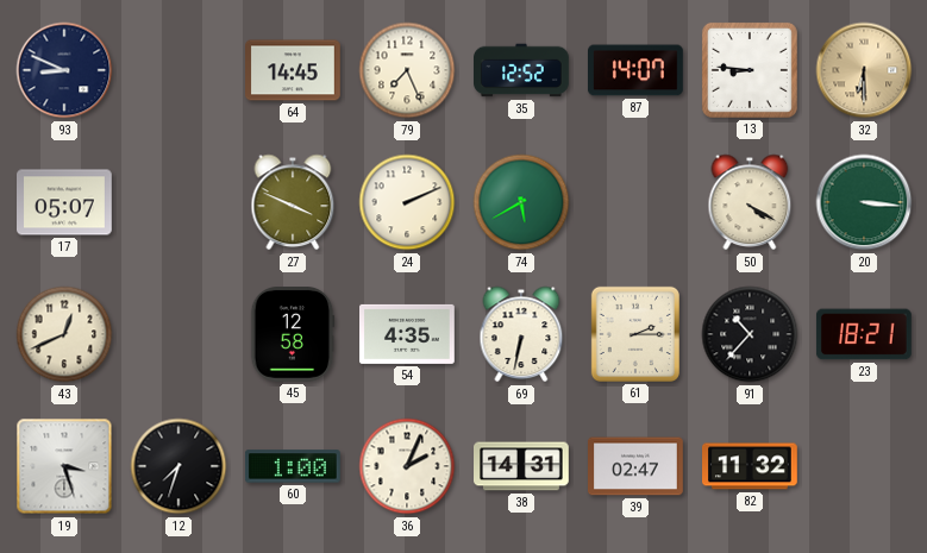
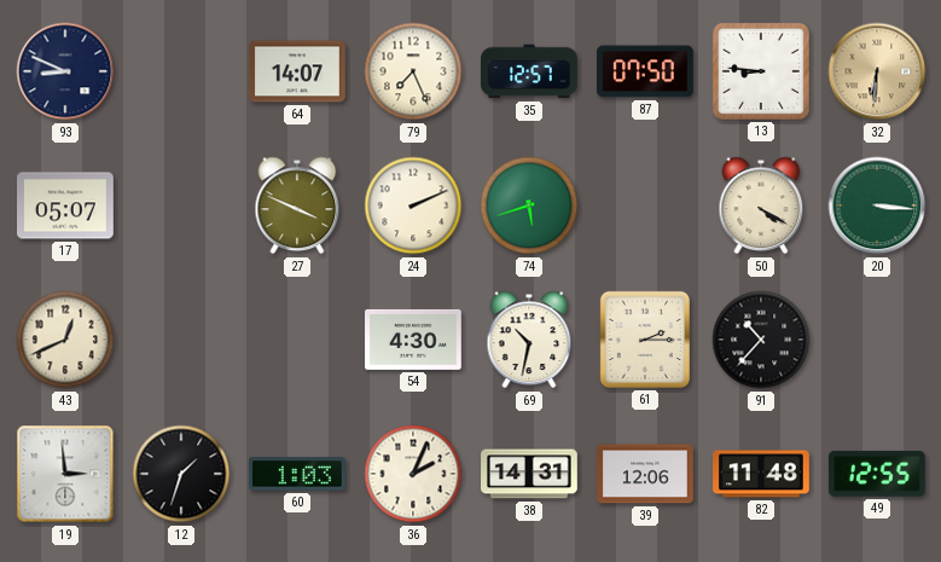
64: 14:45 -> 14:07 (298, 71)
35: 12:52 -> 12:57 (530, 71)
87: 14:07 -> 07:50 (646, 71)
32: 6:30 -> 6:31 (877, 71)
74: 5:40 -> 5:42 (529, 205)
45: 12:58 -> none (293, 335)
54: 4:35 -> 4:30 (414, 340)
69: 6:32 -> 10:32 (529, 340)
23: 18:21 -> none (864, 334)
19: 3:27 -> 2:59 (65, 474)
12: 7:33 -> 1:33 (181, 474)
60: 1:00 -> 1:03 (297, 474)
39: 02:47 -> 12:06 (646, 474)
82: 11:32 -> 11:48 (762, 474)
49: none -> 12:55 (877, 474)
